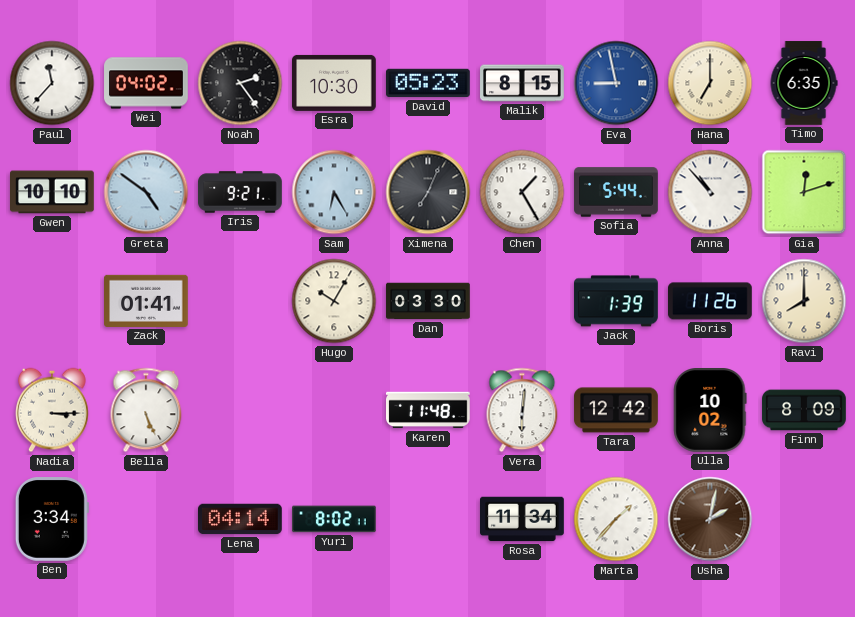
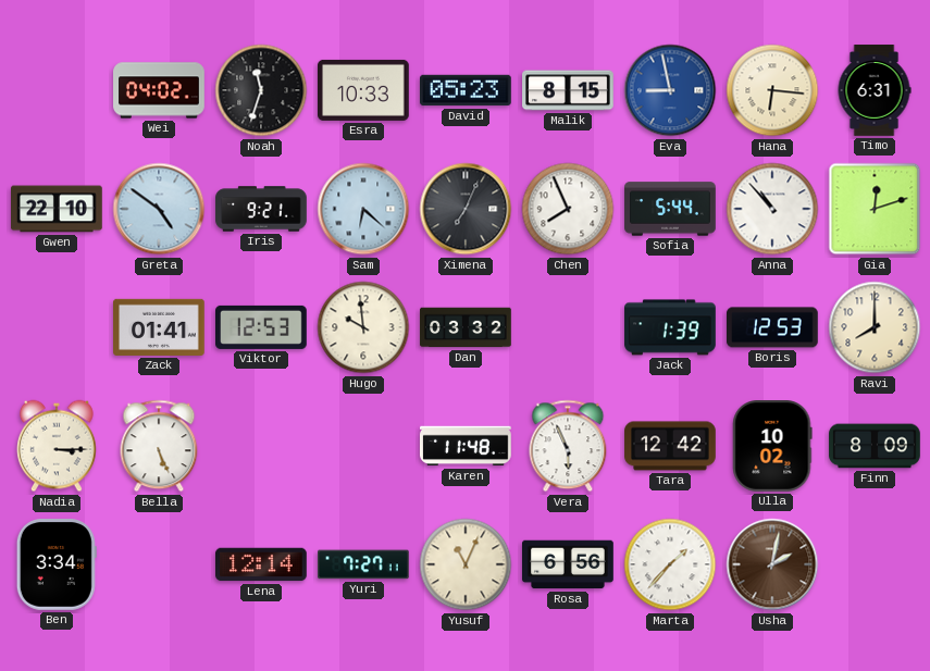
Paul: 11:37 -> none (52, 83)
Noah: 2:24 -> 11:33 (261, 90)
Esra: 10:30 -> 10:33 (364, 90)
Hana: 7:00 -> 6:16 (772, 90)
Timo: 6:35 -> 6:31 (875, 90)
Gwen: 10:10 -> 22:10 (58, 209)
Sam: 6:25 -> 6:22 (363, 209)
Chen: 1:25 -> 7:56 (568, 209)
Viktor: none -> 12:53 (261, 327)
Hugo: 10:05 -> 9:59 (363, 327)
Dan: 03:30 -> 03:32 (466, 327)
Boris: 11:26 -> 12:53 (773, 327)
Vera: 6:01 -> 5:56 (568, 446)
Lena: 04:14 -> 12:14 (262, 564)
Yuri: 8:02 -> 7:27 (364, 564)
Yusuf: none -> 11:04 (466, 564)
Rosa: 11:34 -> 6:56 (568, 564)
